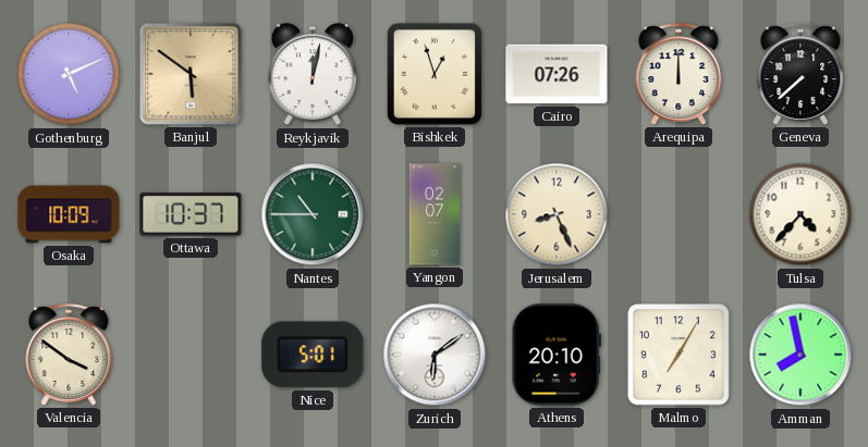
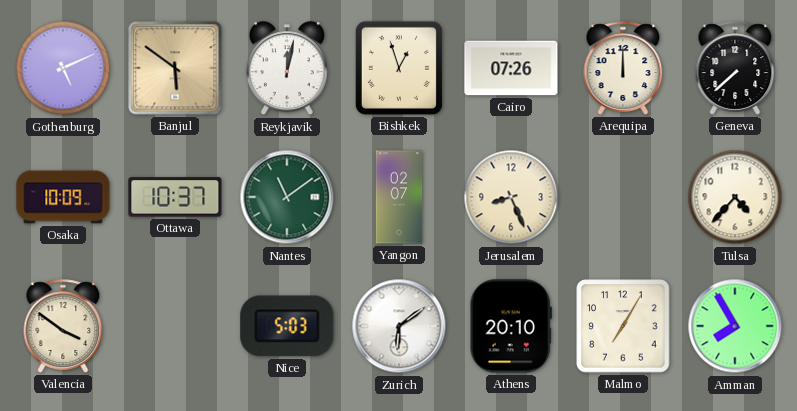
Nantes: 10:45 -> 11:09 (287, 197)
Nice: 5:01 -> 5:03 (287, 326)
Amman: 7:58 -> 7:55 (735, 326)
